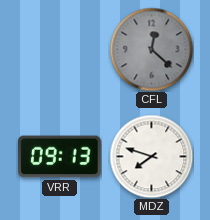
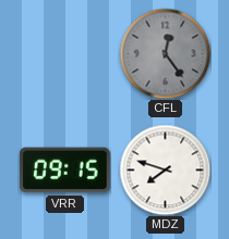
CFL: 12:22 -> 12:24 (165, 53)
VRR: 09:13 -> 09:15 (65, 171)
